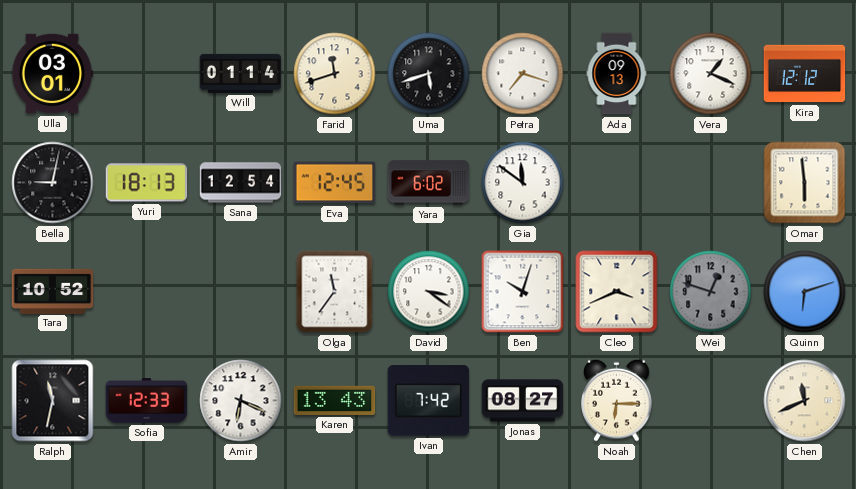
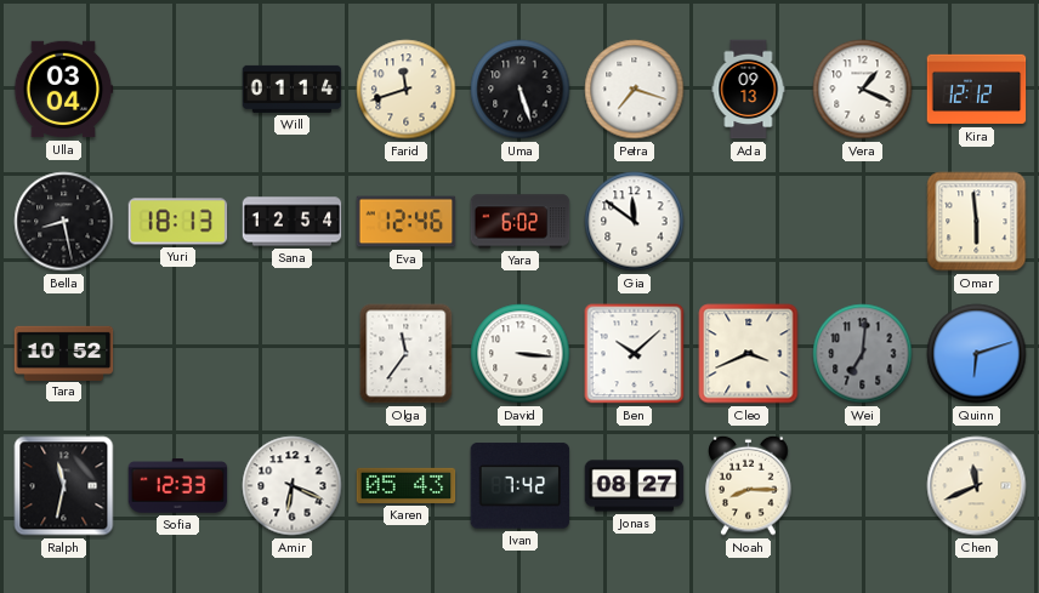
Ulla: 03:01 -> 03:04 (63, 90)
Uma: 5:42 -> 5:27 (521, 90)
Bella: 9:02 -> 8:28 (64, 222)
Eva: 12:45 -> 12:46 (407, 222)
David: 3:21 -> 3:16 (521, 354)
Ben: 10:03 -> 10:08 (635, 354)
Wei: 12:48 -> 7:01 (863, 354)
Karen: 13:43 -> 05:43 (407, 485)
Noah: 6:15 -> 8:15 (749, 485)
